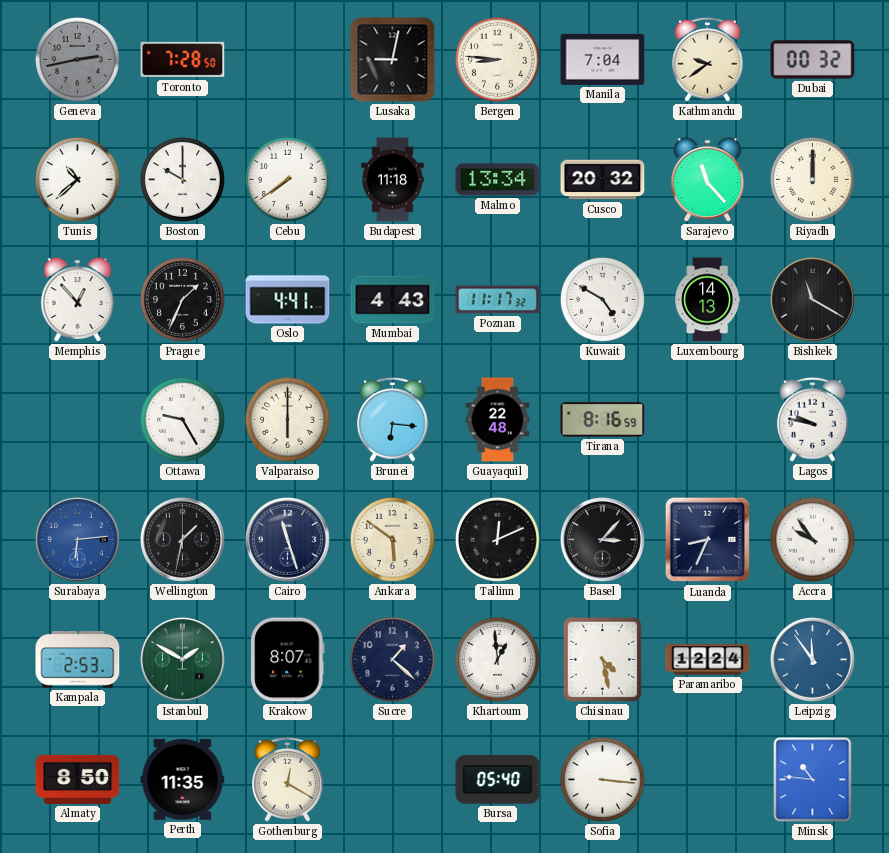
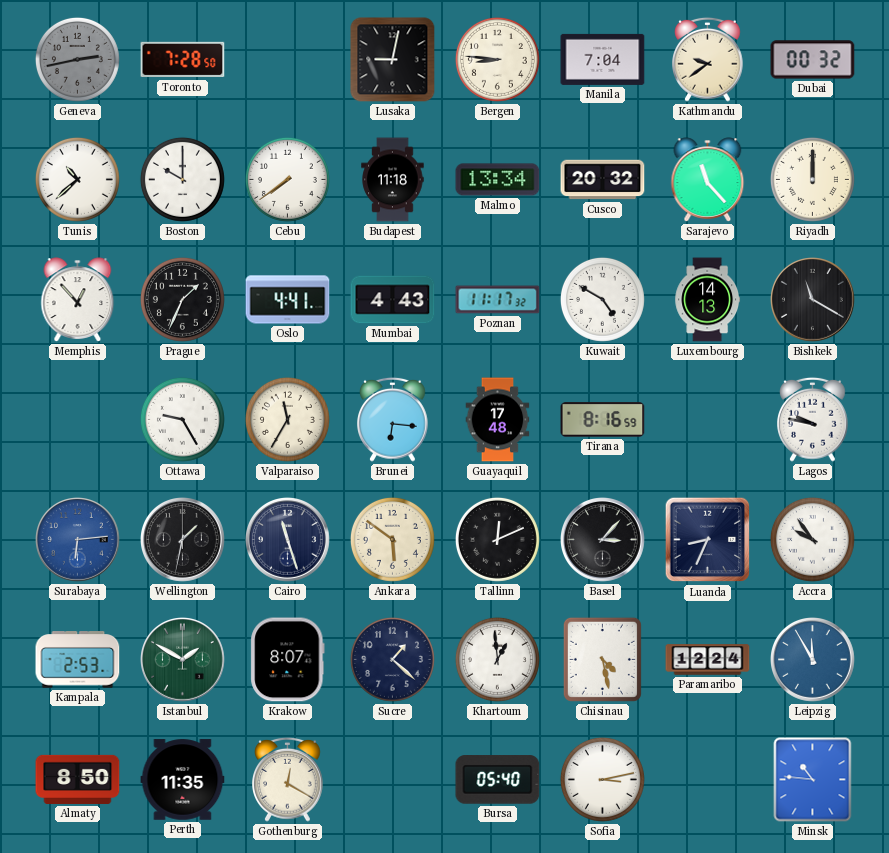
Valparaiso: 6:00 -> 11:35 (287, 419)
Guayaquil: 22:48 -> 17:48 (498, 420)
Leipzig: 11:54 -> 11:55 (813, 660)
Sofia: 3:16 -> 3:13 (602, 779)
